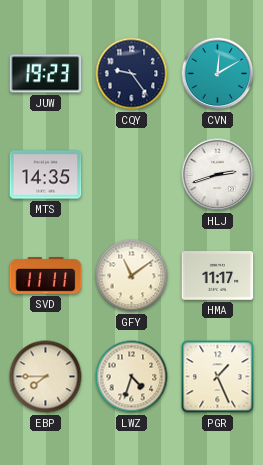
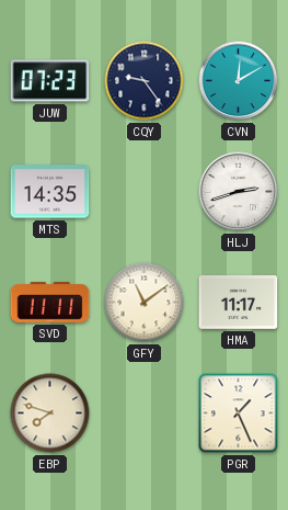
JUW: 19:23 -> 07:23 (50, 81)
EBP: 7:45 -> 7:48 (50, 413)
LWZ: 4:33 -> none (132, 377)
